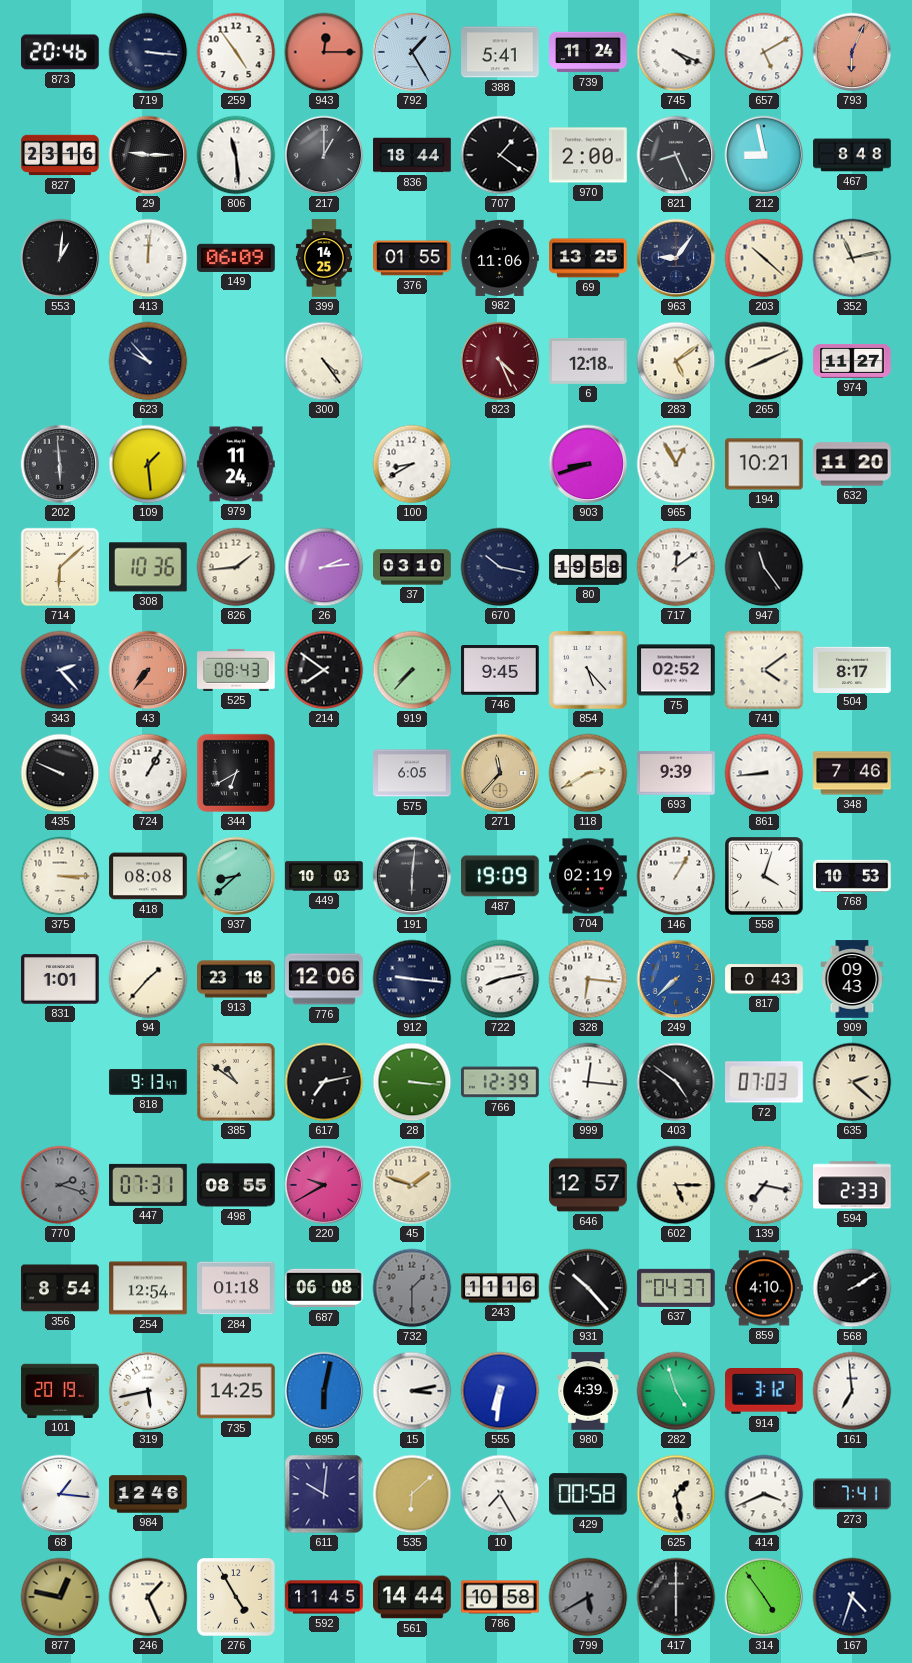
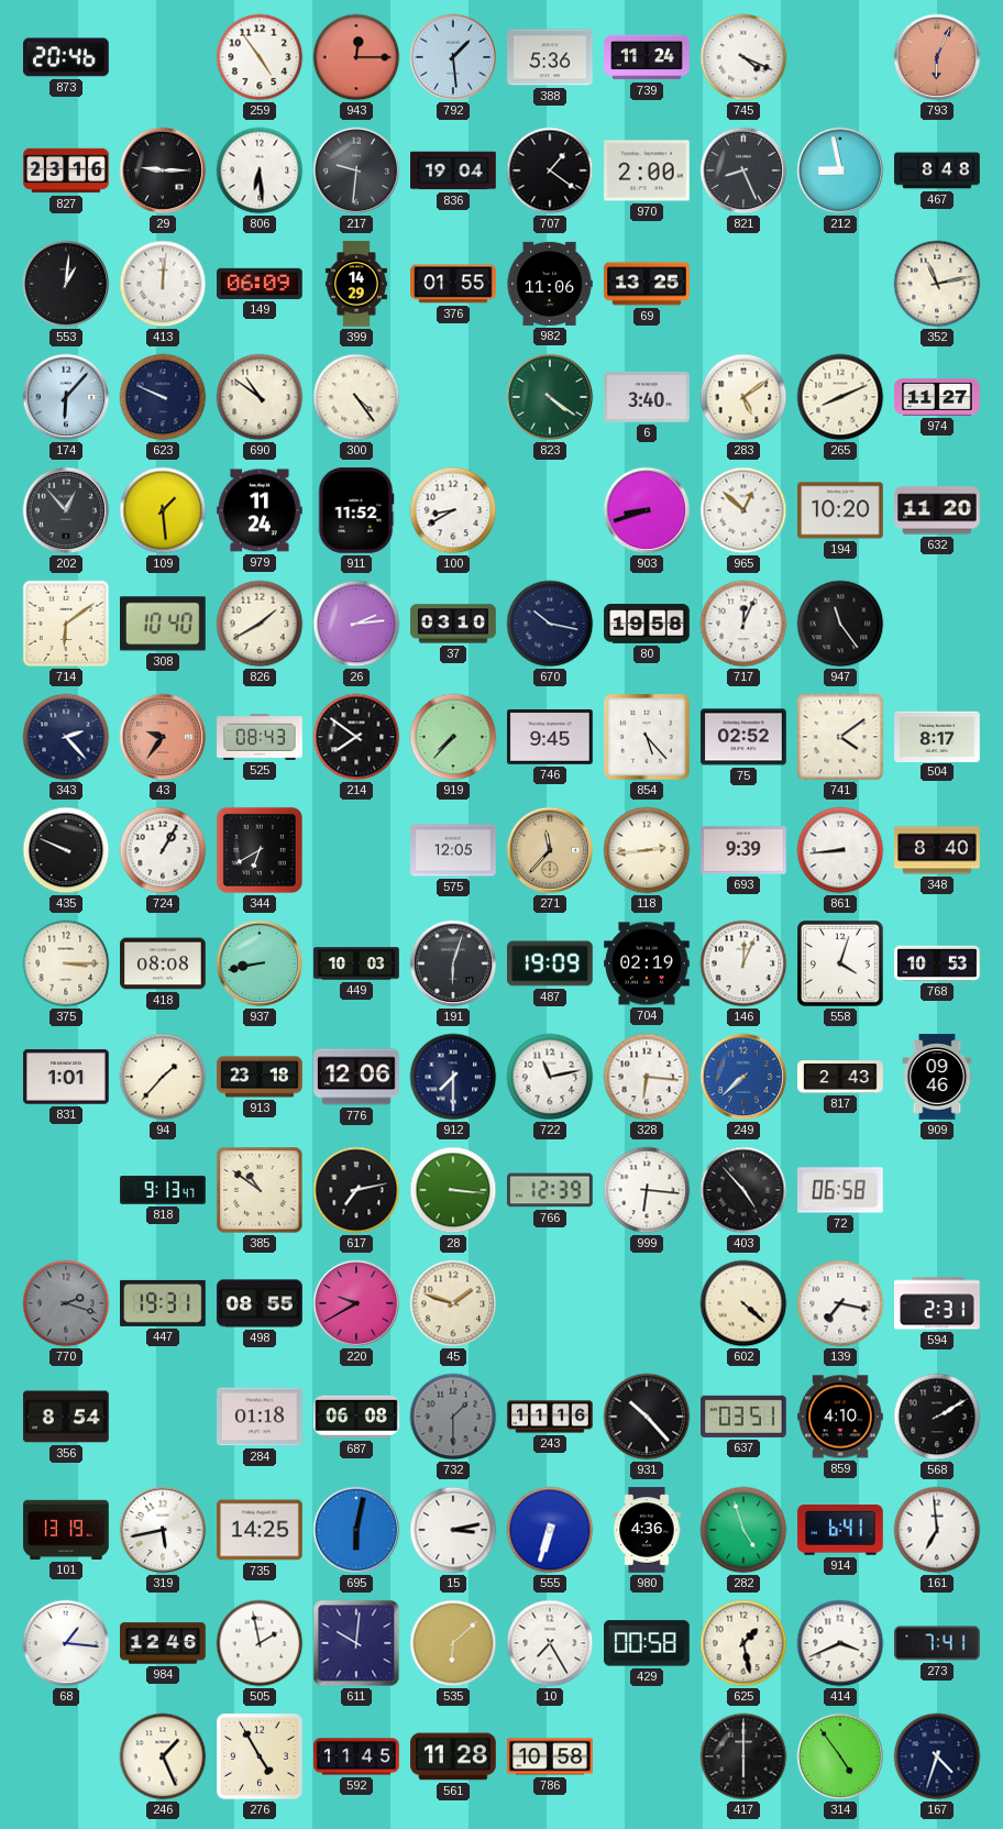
719: 3:16 -> none (148, 52)
792: 1:25 -> 1:29 (453, 57)
388: 5:41 -> 5:36 (550, 57)
657: 5:10 -> none (764, 52)
806: 11:29 -> 6:29 (260, 170)
217: 1:00 -> 9:31 (356, 170)
836: 18:44 -> 19:04 (453, 170)
399: 14:25 -> 14:29 (356, 284)
963: 9:06 -> none (676, 258)
203: 10:22 -> none (764, 258)
174: none -> 6:07 (66, 397)
623: 9:53 -> 9:49 (163, 397)
690: none -> 10:51 (260, 397)
823: 4:26 -> 4:21 (550, 397)
823 dial: burgundy -> green (550, 397)
6: 12:18 -> 3:40 (647, 397)
202: 5:59 -> 12:53 (66, 510)
911: none -> 11:52 (356, 510)
965: 12:55 -> 12:52 (743, 510)
194: 10:21 -> 10:20 (840, 510)
714: 6:08 -> 6:09 (66, 624)
308: 10:36 -> 10:40 (164, 624)
826: 1:44 -> 1:40 (260, 624)
717: 12:09 -> 12:04 (743, 624)
43: 7:36 -> 9:36 (163, 737)
575: 6:05 -> 12:05 (453, 850)
118: 2:40 -> 2:44 (647, 850)
348: 7:46 -> 8:40 (937, 850)
937: 8:38 -> 8:43 (260, 963)
191: 6:01 -> 6:03 (453, 963)
146: 1:05 -> 12:04 (743, 963)
912: 9:16 -> 7:30 (453, 1077)
722: 8:13 -> 11:13 (550, 1077)
817: 0:43 -> 2:43 (840, 1077)
909: 09:43 -> 09:46 (937, 1077)
999: 12:16 -> 6:16 (647, 1190)
403: 4:51 -> 4:53 (743, 1190)
72: 07:03 -> 06:58 (840, 1190)
635: 2:22 -> none (852, 1082)
447: 07:31 -> 19:31 (163, 1303)
646: 12:57 -> none (588, 1185)
602: 5:15 -> 4:22 (743, 1303)
594: 2:33 -> 2:31 (938, 1303)
254: 12:54 -> none (148, 1288)
637: 04:37 -> 03:51 (745, 1417)
101: 20:19 -> 13:19 (66, 1530)
555: 6:31 -> 6:33 (550, 1530)
980: 4:39 -> 4:36 (647, 1530)
914: 3:12 -> 6:41 (840, 1531)
505: none -> 1:58 (260, 1643)
877: 12:47 -> none (60, 1597)
561: 14:44 -> 11:28 (453, 1756)
799: 5:40 -> none (588, 1597)
